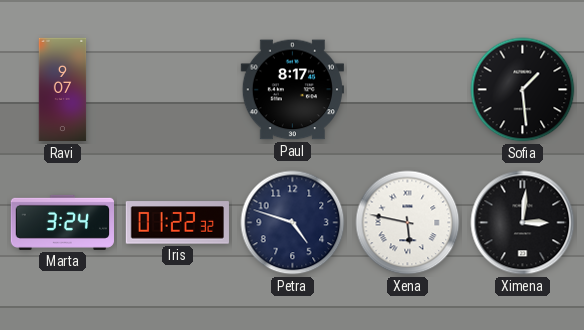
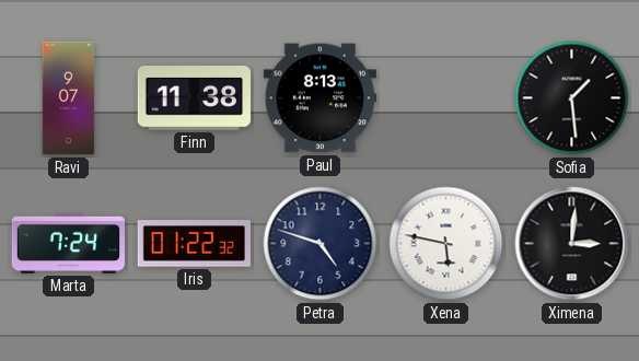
Finn: none -> 11:38 (194, 98)
Paul: 8:17 -> 8:13 (319, 98)
Marta: 3:24 -> 7:24 (68, 243)
